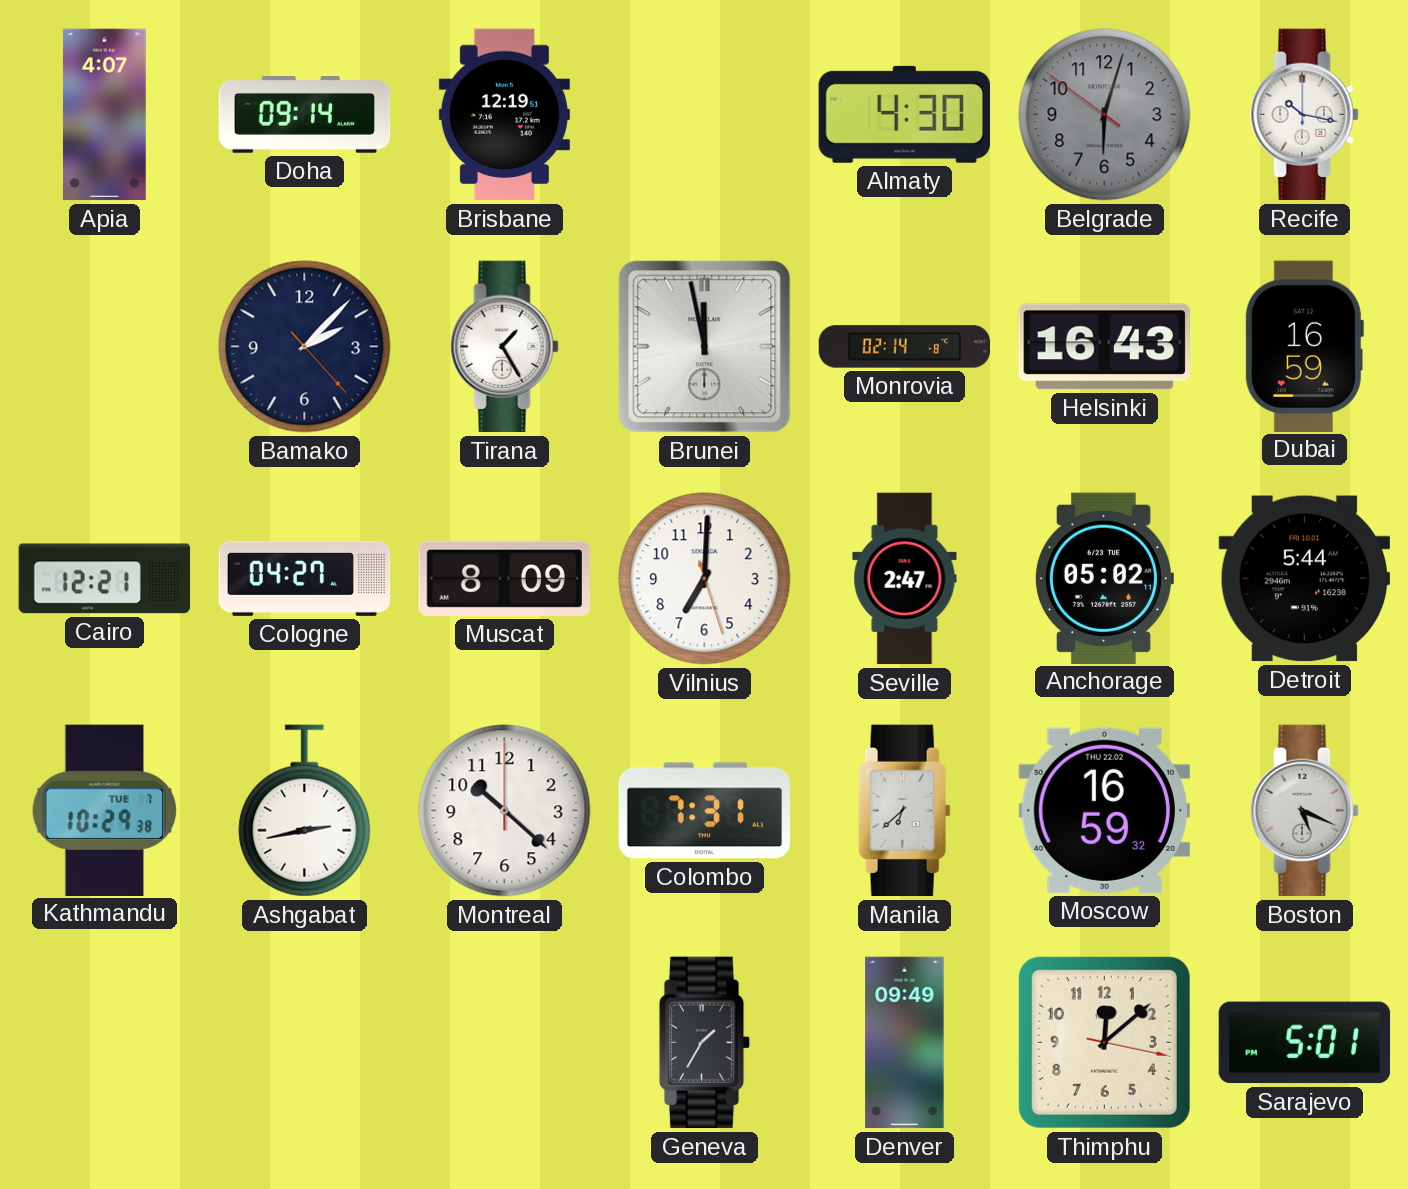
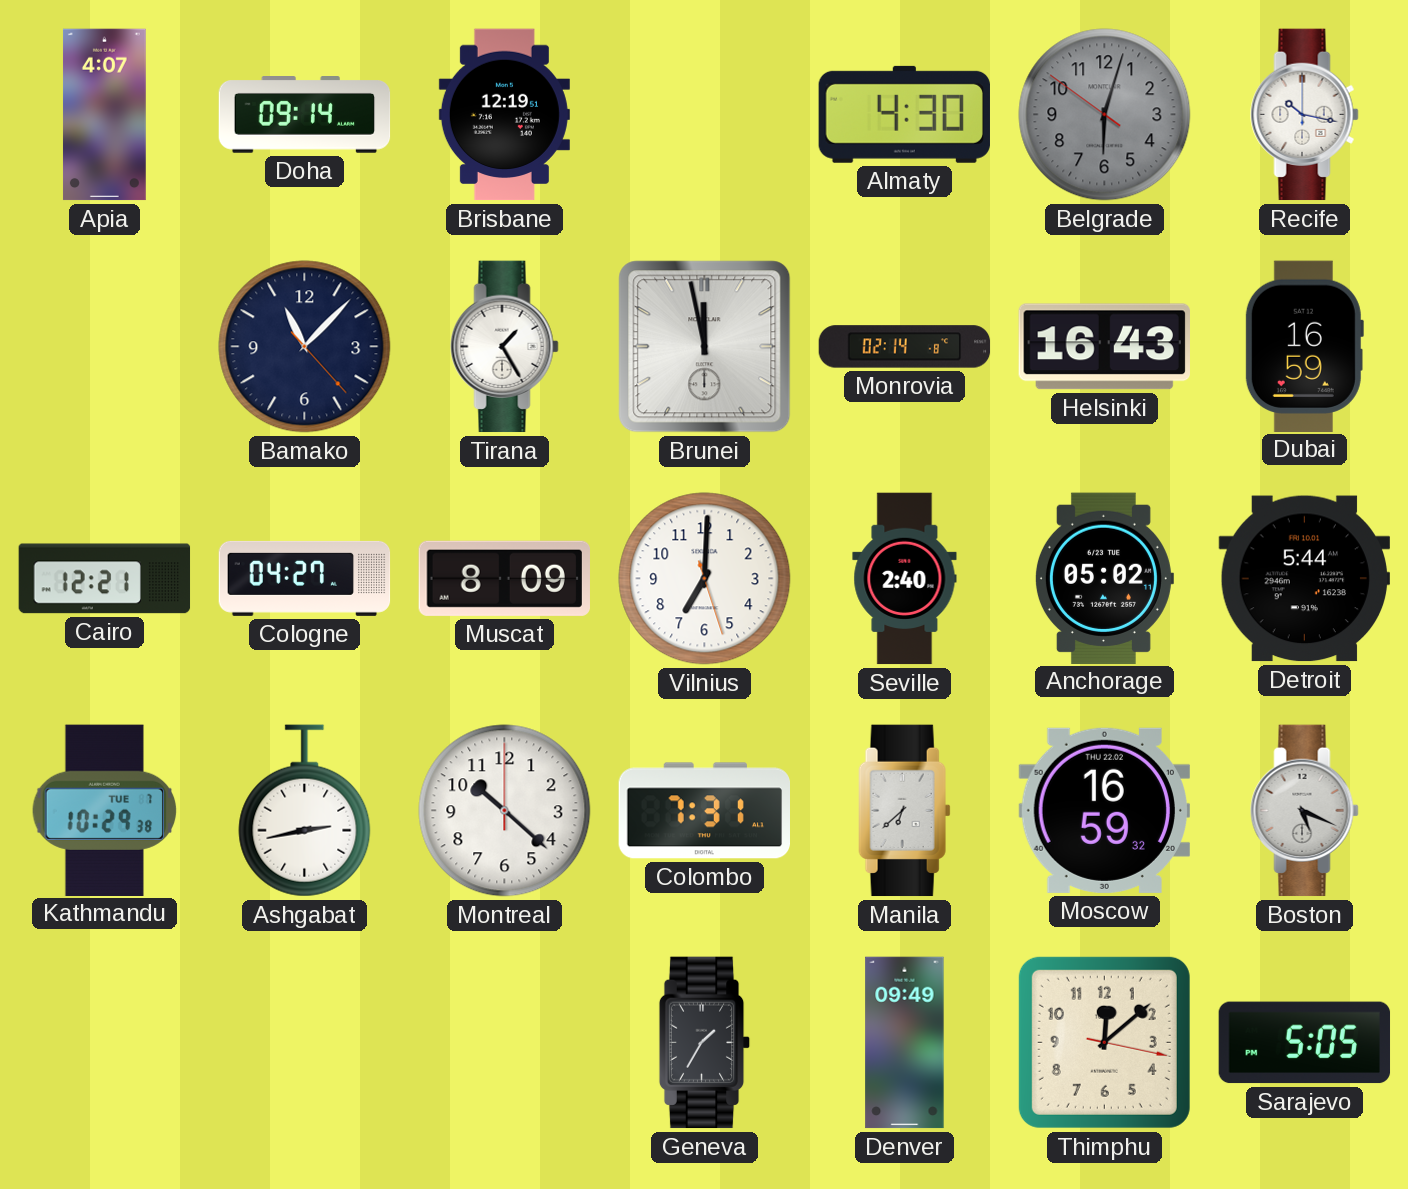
Bamako: 2:07 -> 11:07 (305, 347)
Seville: 2:47 -> 2:40 (905, 579)
Sarajevo: 5:01 -> 5:05 (1305, 1043)
